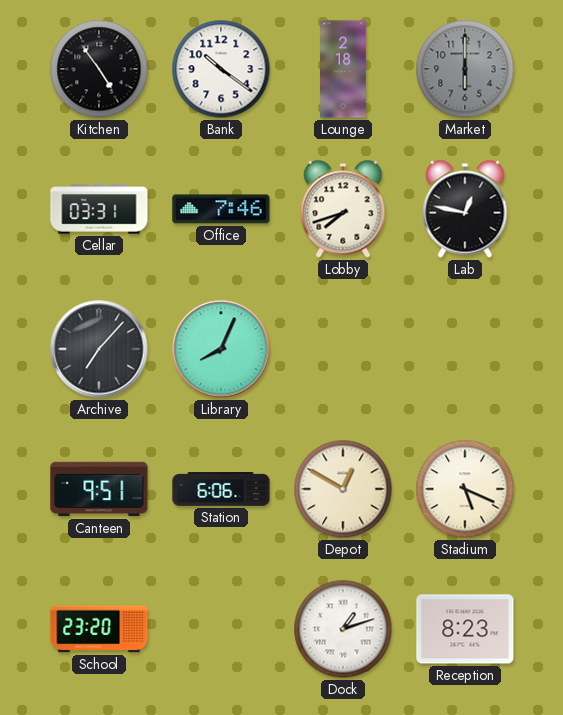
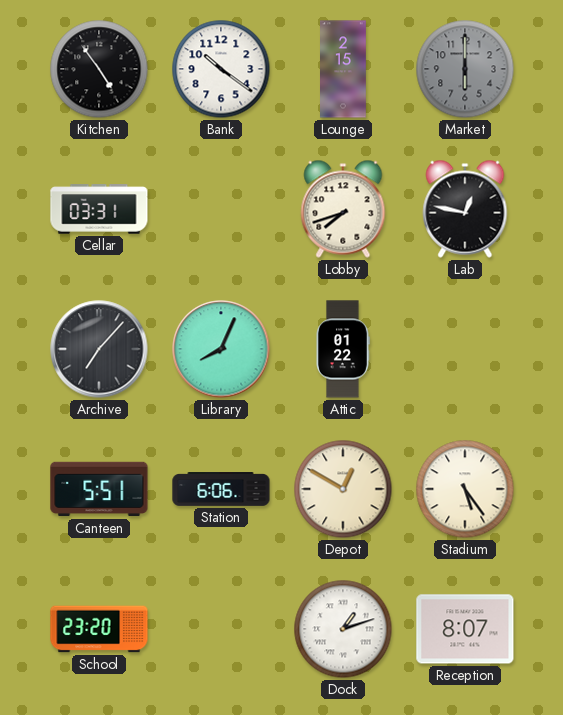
Lounge: 2:18 -> 2:15 (344, 69)
Office: 7:46 -> none (221, 209)
Attic: none -> 01:22 (343, 349)
Canteen: 9:51 -> 5:51 (99, 489)
Stadium: 5:19 -> 5:24 (465, 489)
Reception: 8:23 -> 8:07 (465, 629)
